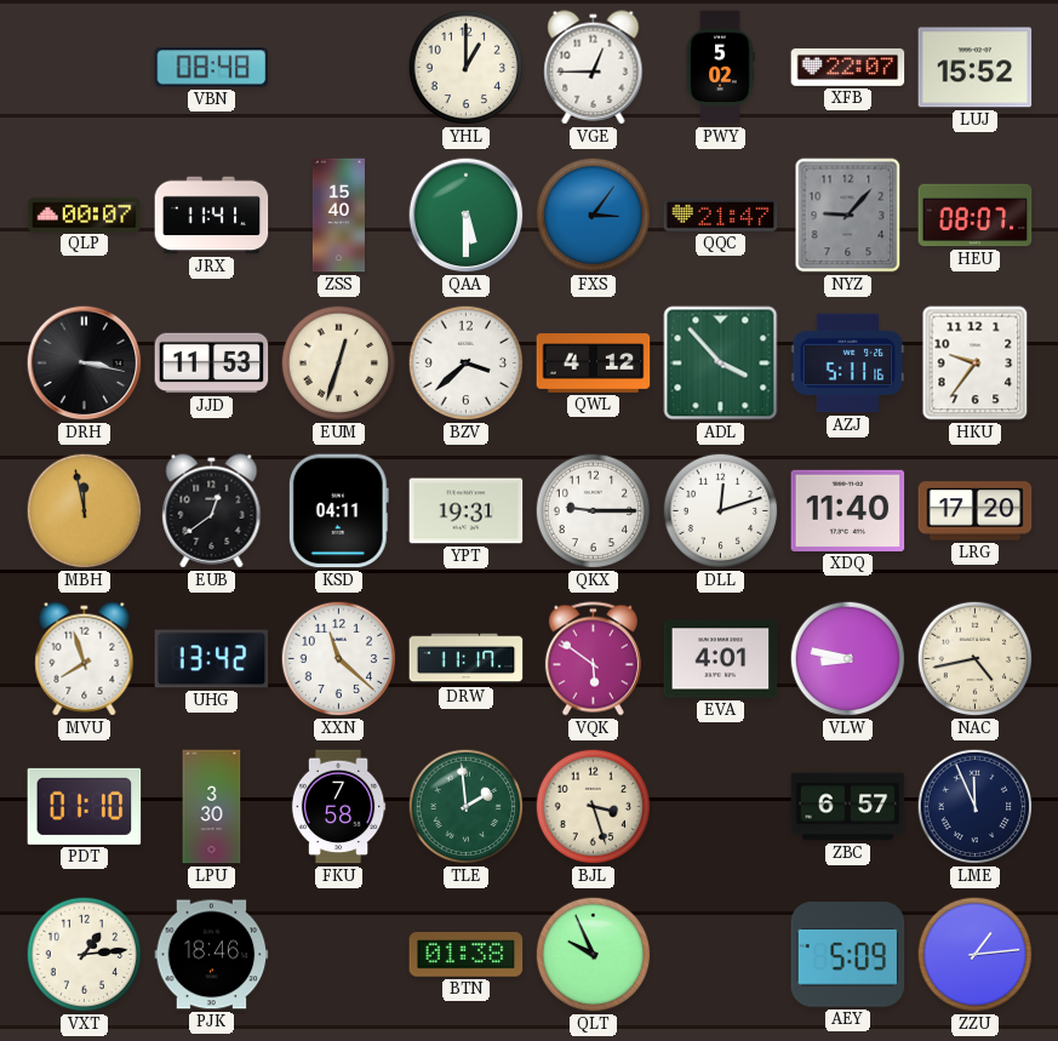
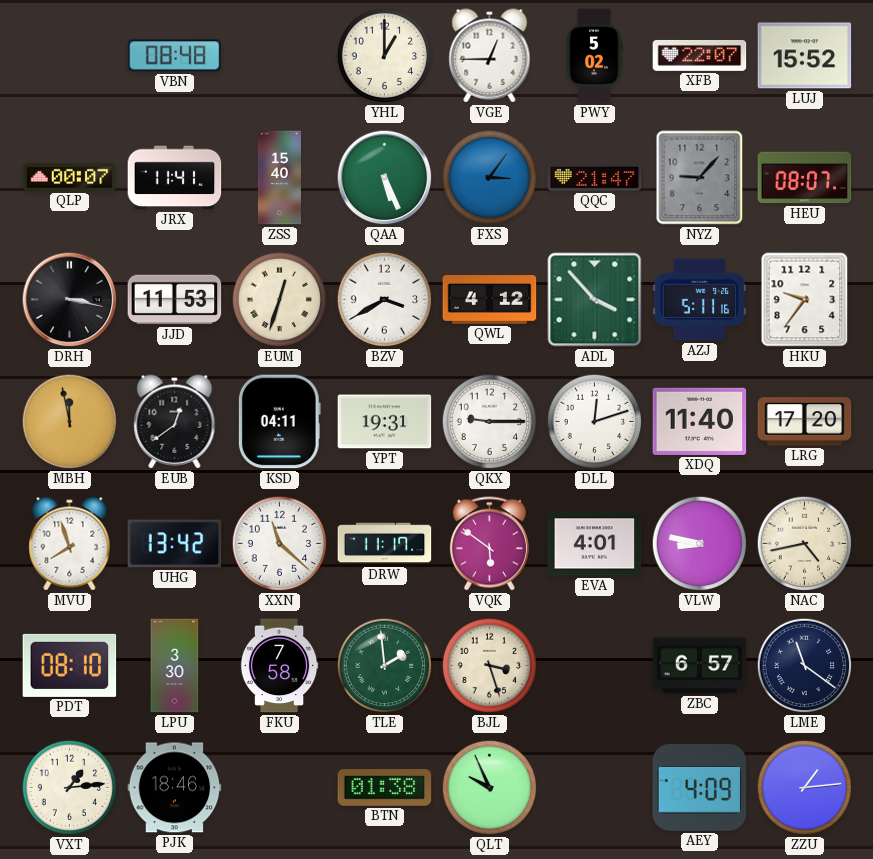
QAA: 5:30 -> 5:26 (385, 178)
BZV: 3:38 -> 3:40 (385, 300)
PDT: 01:10 -> 08:10 (70, 665)
LME: 11:56 -> 11:21 (805, 666)
AEY: 5:09 -> 4:09 (700, 788)
